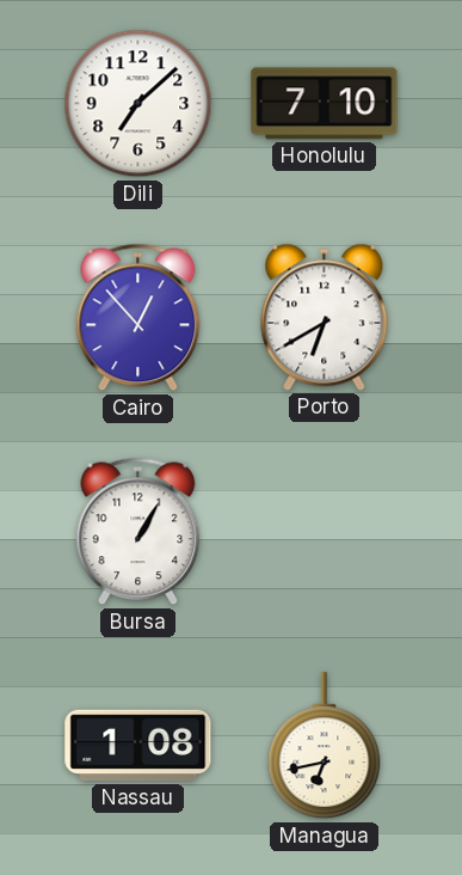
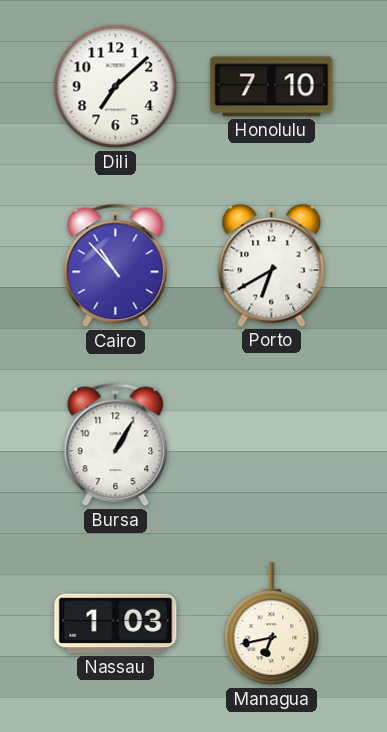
Cairo: 12:53 -> 10:53 (116, 266)
Nassau: 1:08 -> 1:03 (116, 624)
